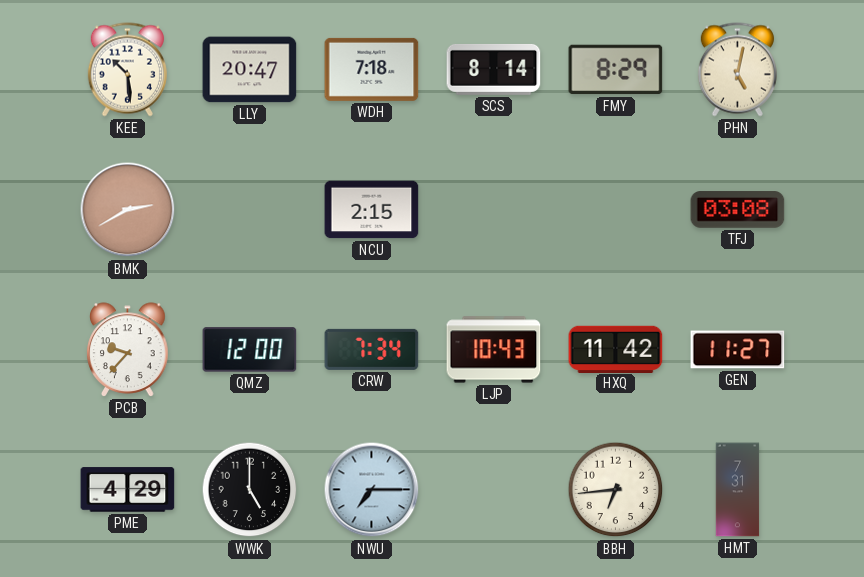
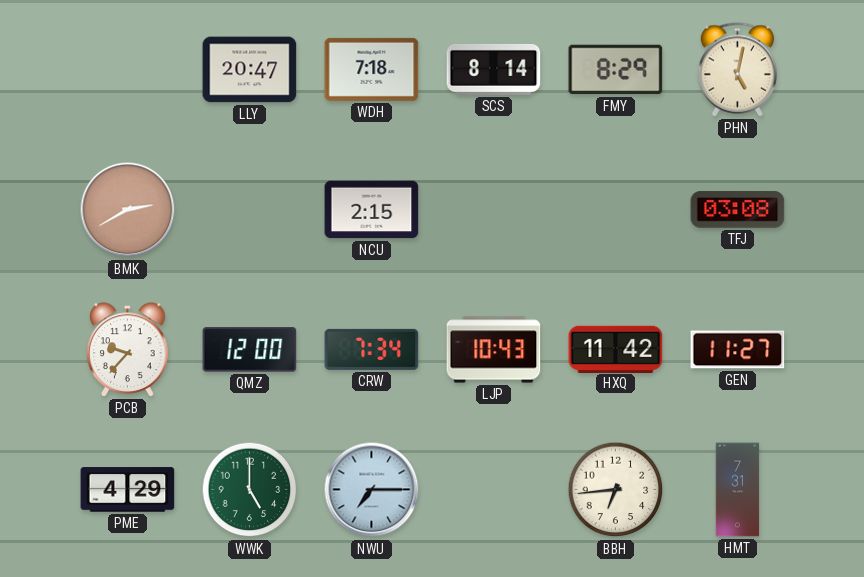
KEE: 10:29 -> none (127, 70)
WWK dial: black -> green (250, 490)
